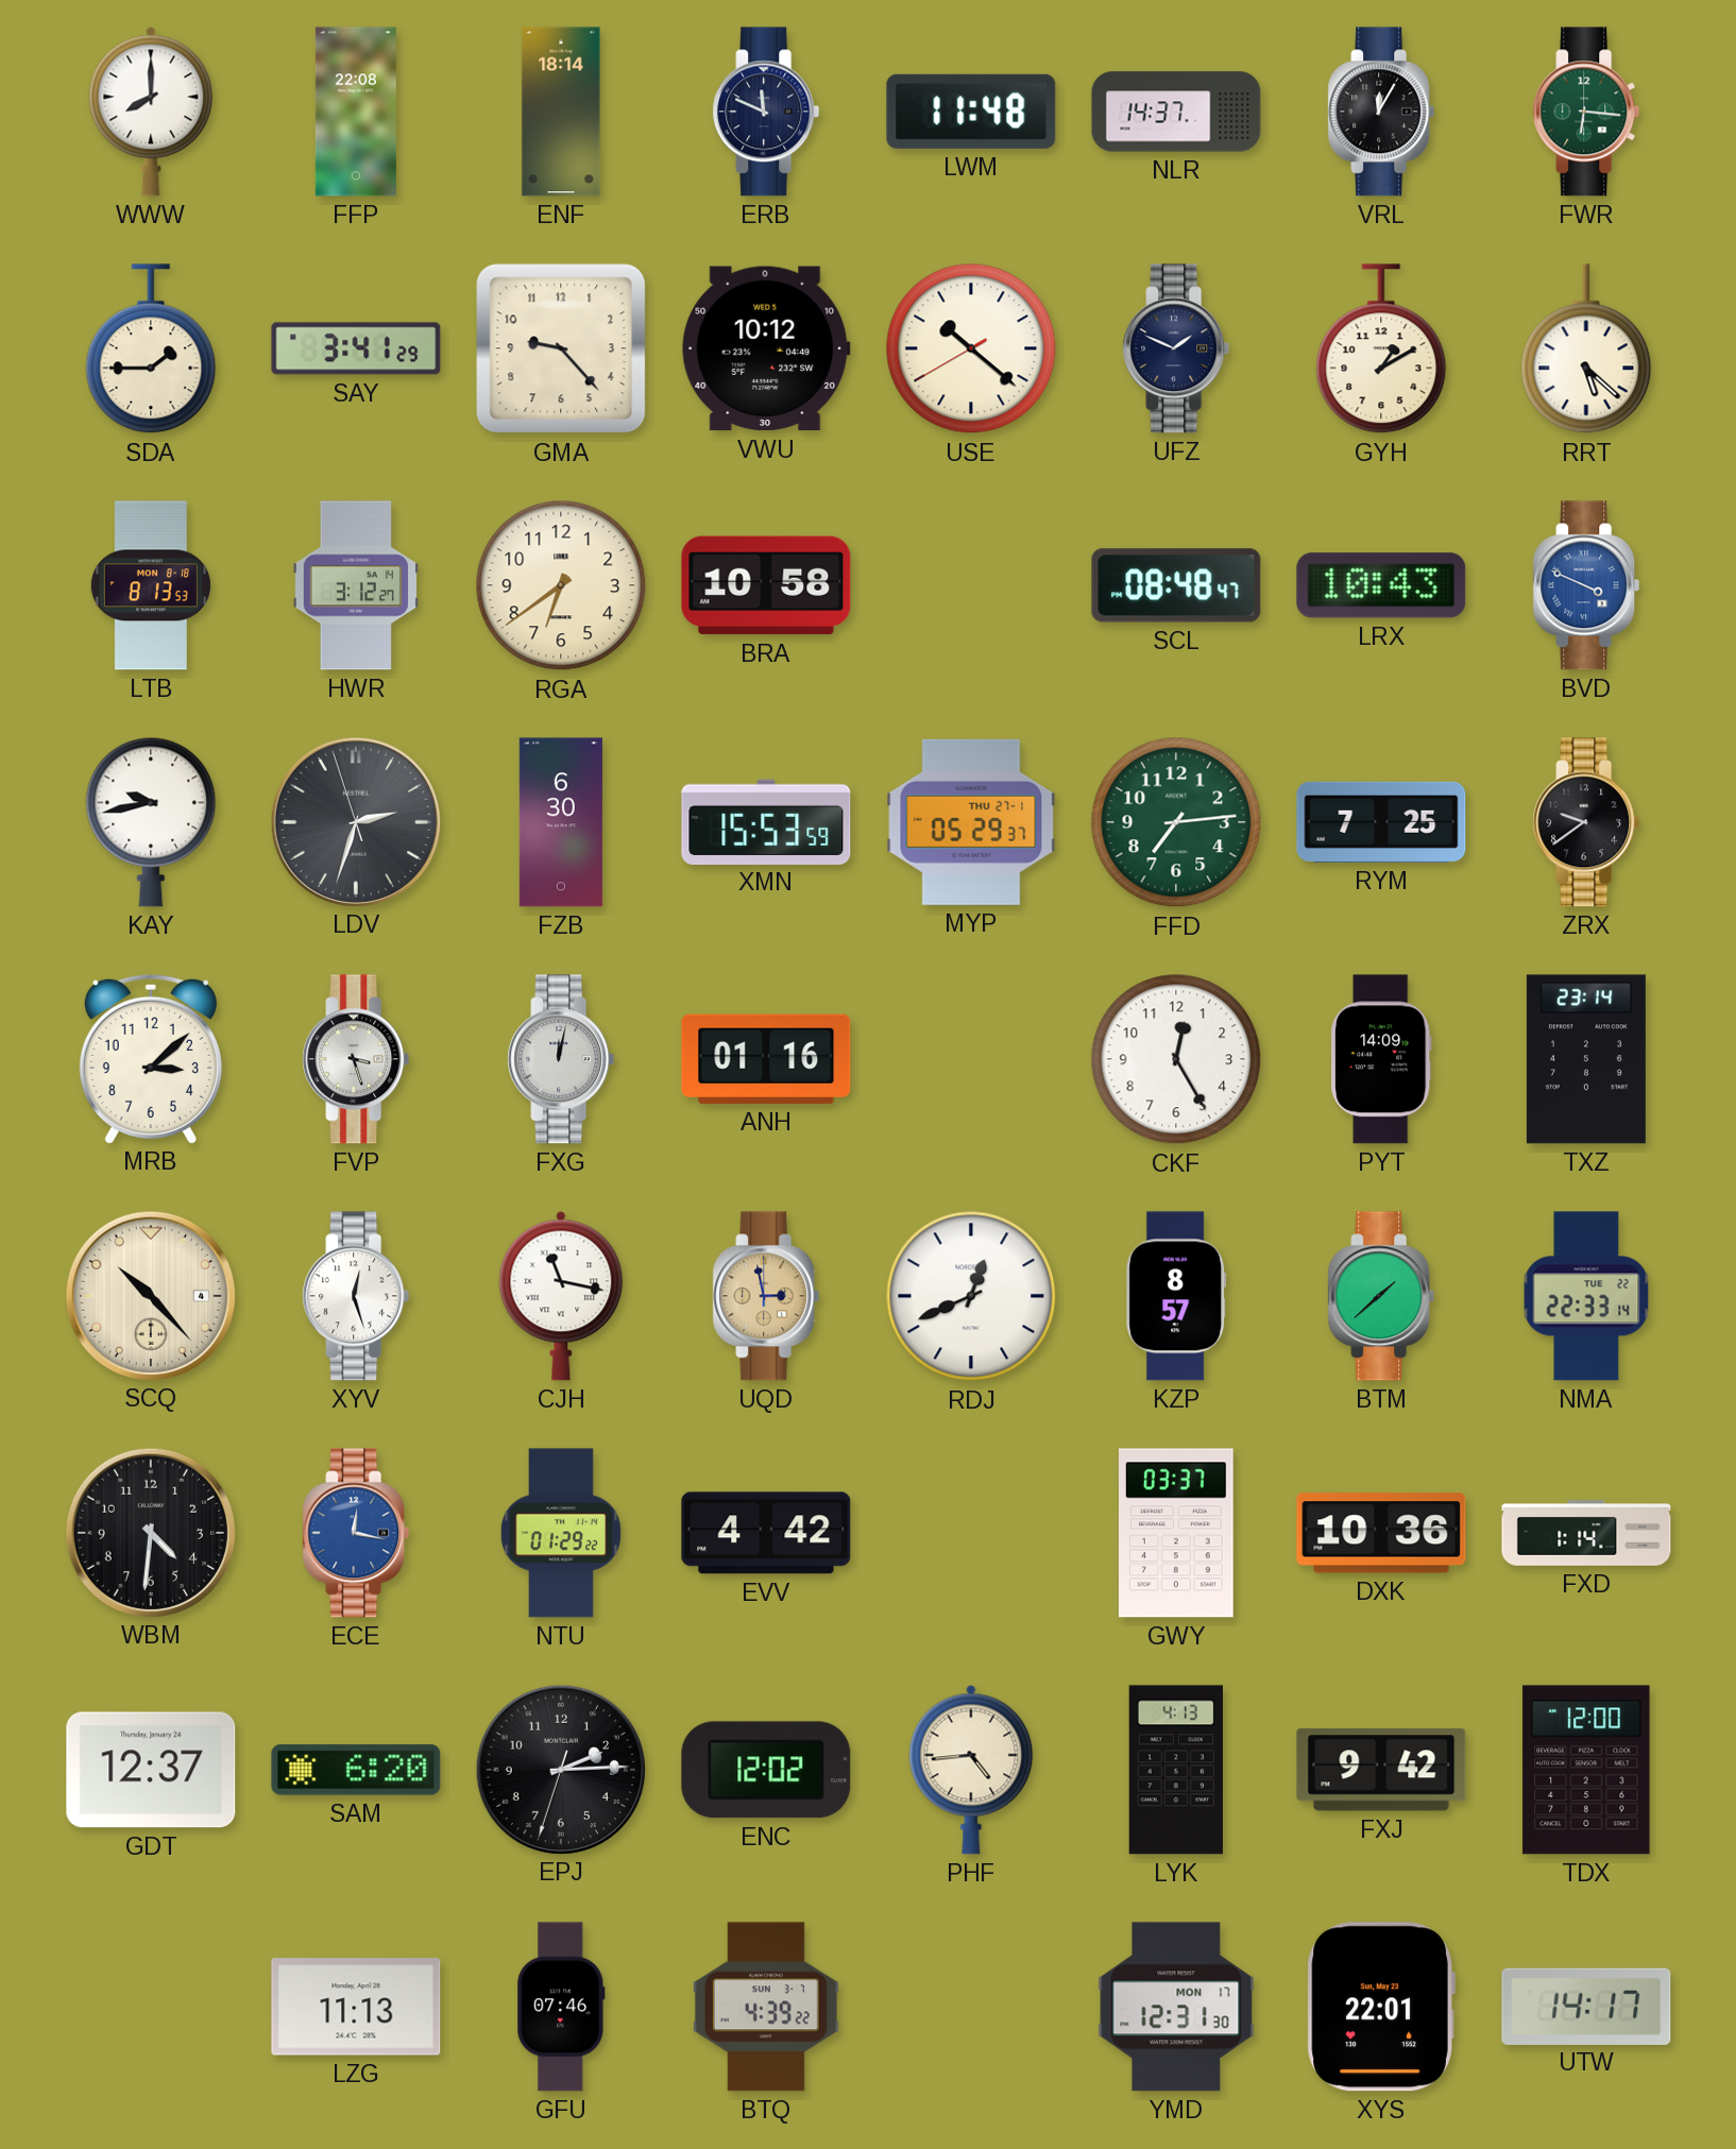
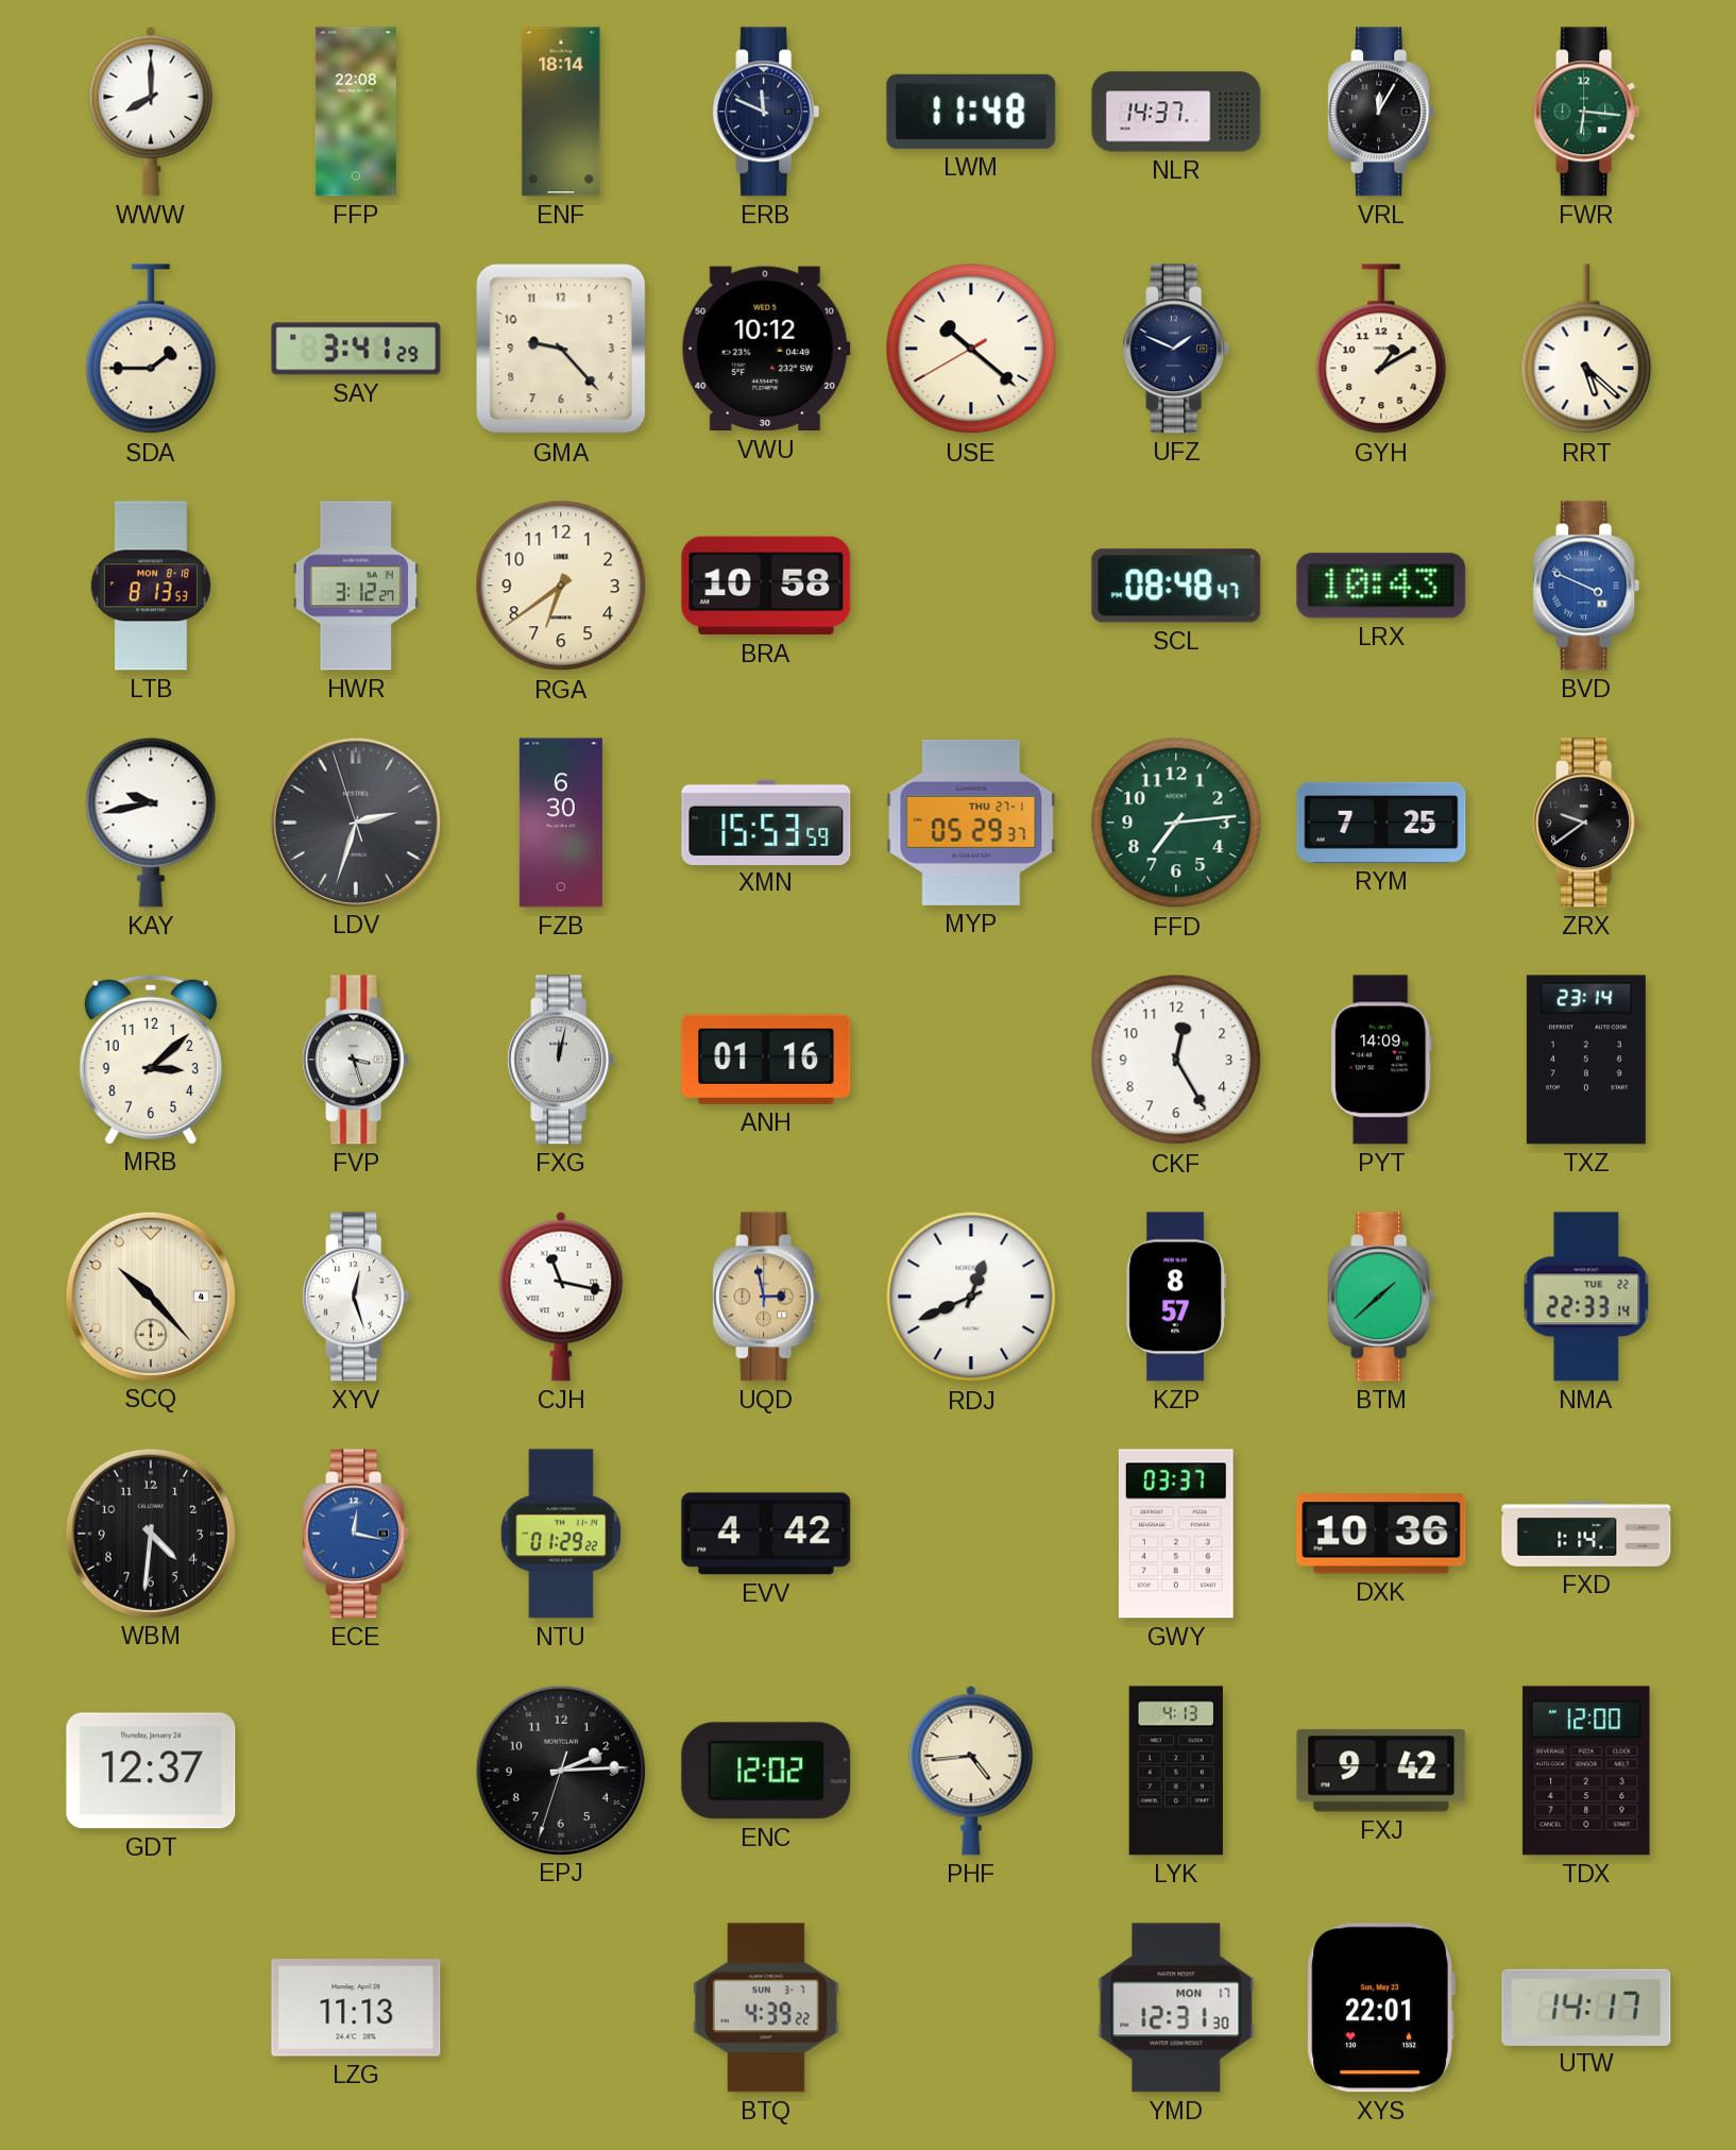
SAM: 6:20 -> none (356, 1770)
GFU: 07:46 -> none (561, 2007)
